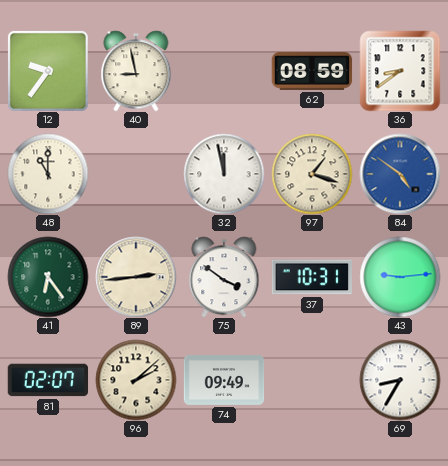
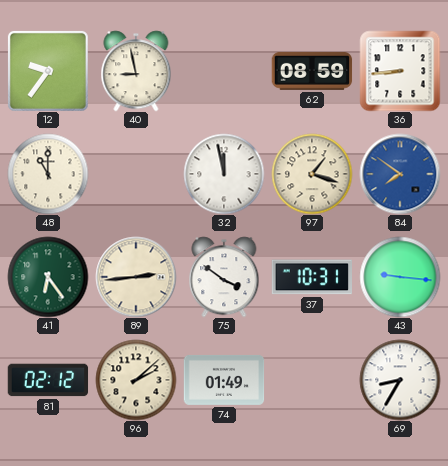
36: 8:39 -> 8:44 (400, 71)
84: 4:51 -> 7:51 (400, 174)
43: 9:14 -> 9:16 (400, 277)
81: 02:07 -> 02:12 (48, 380)
74: 09:49 -> 01:49 (224, 380)
